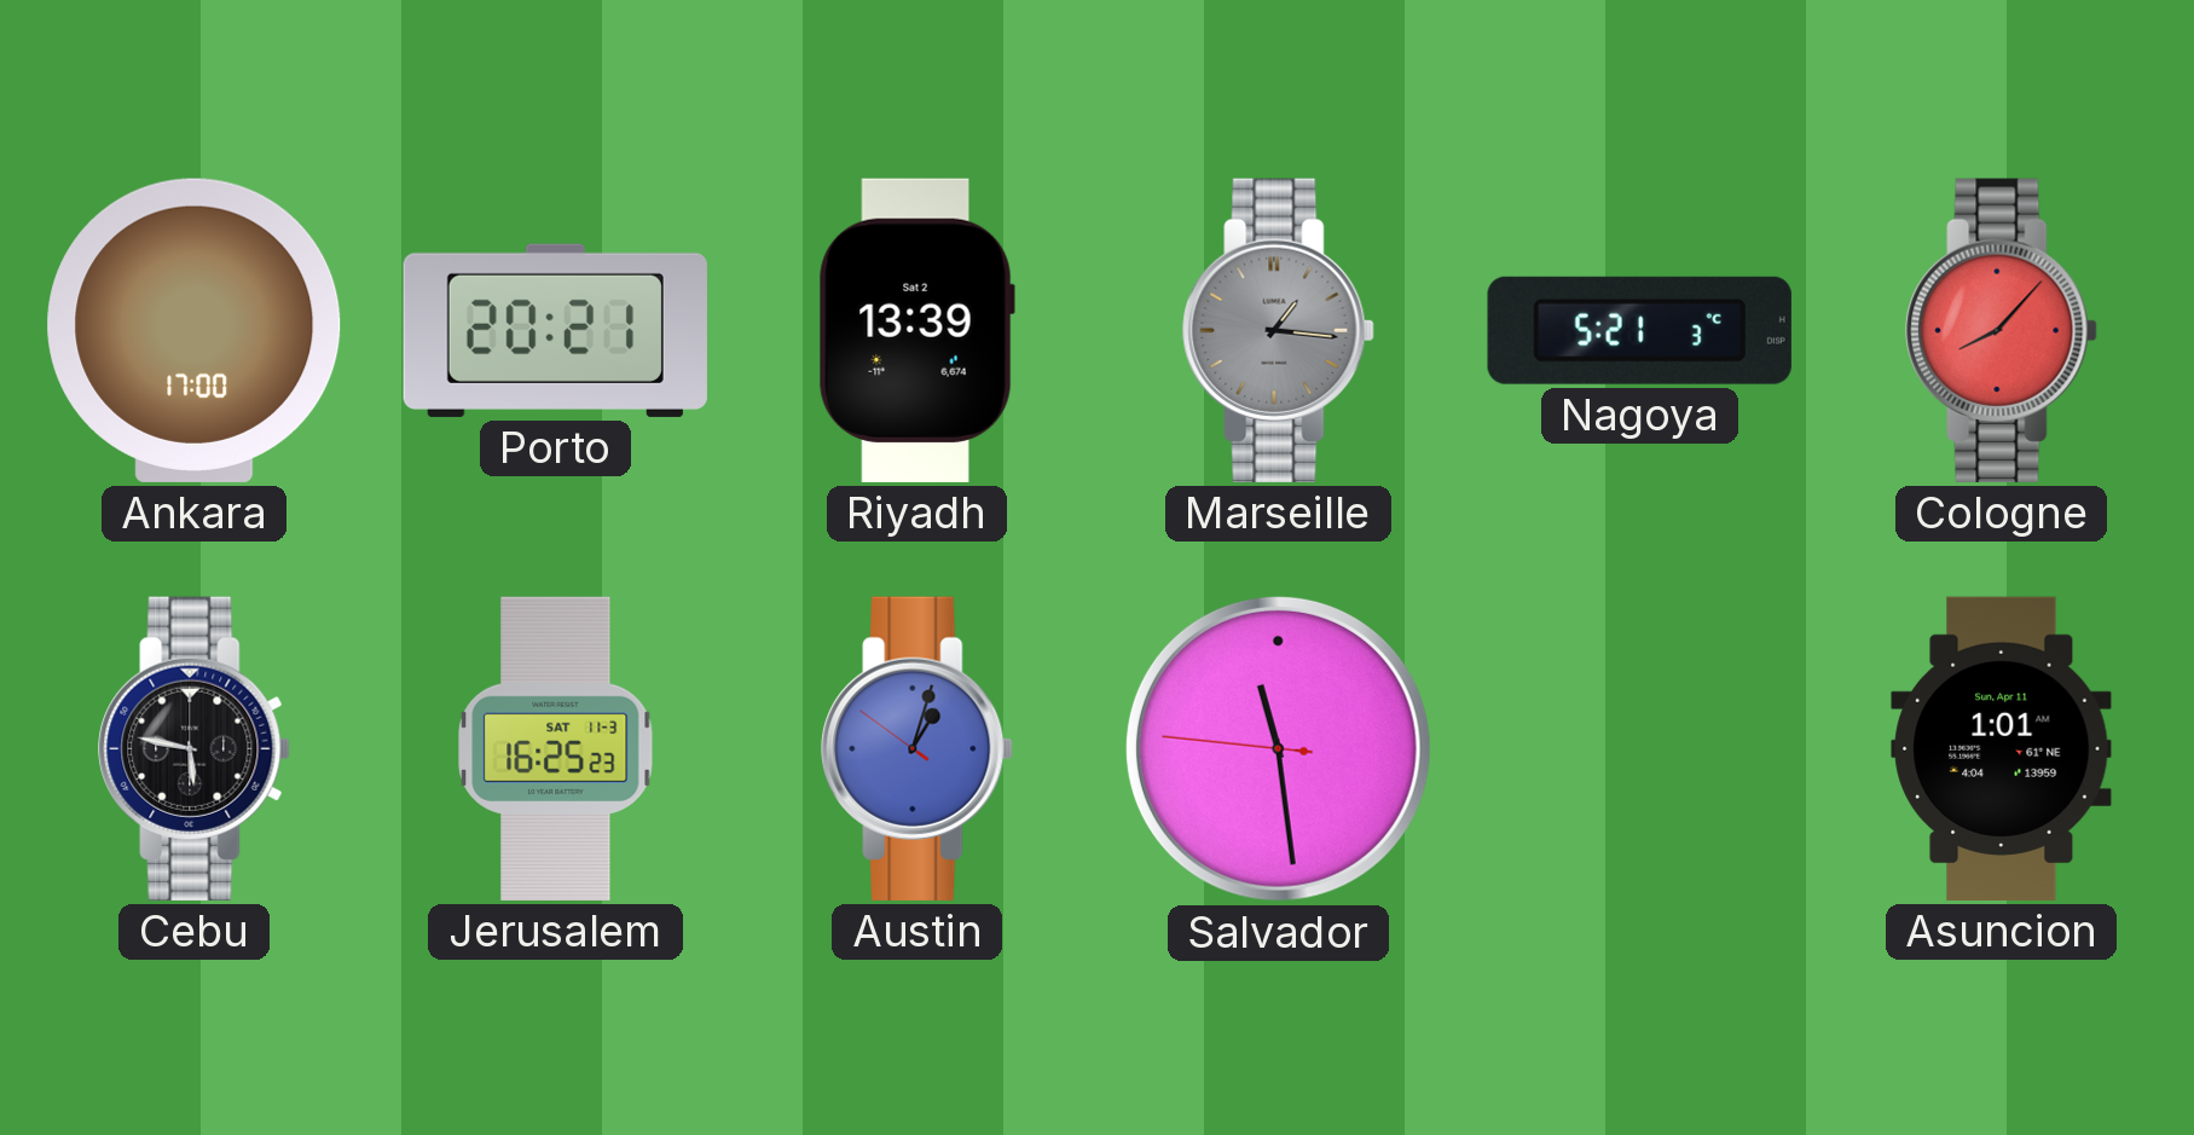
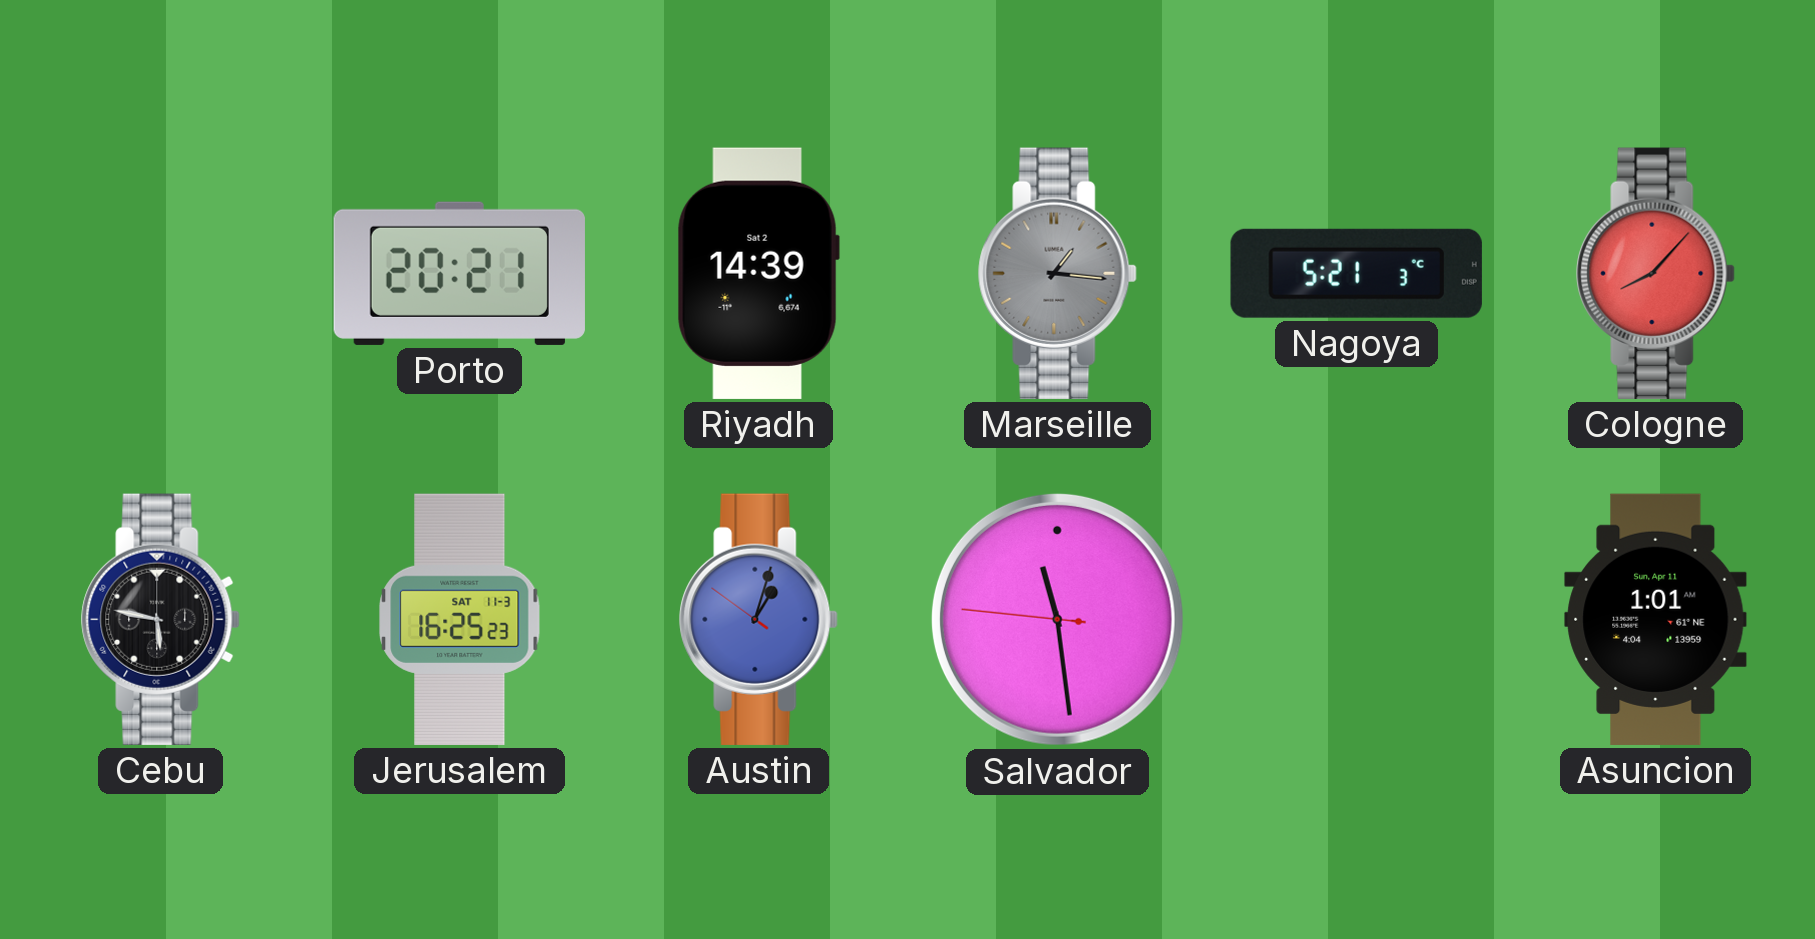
Ankara: 17:00 -> none (195, 330)
Riyadh: 13:39 -> 14:39 (758, 273)
